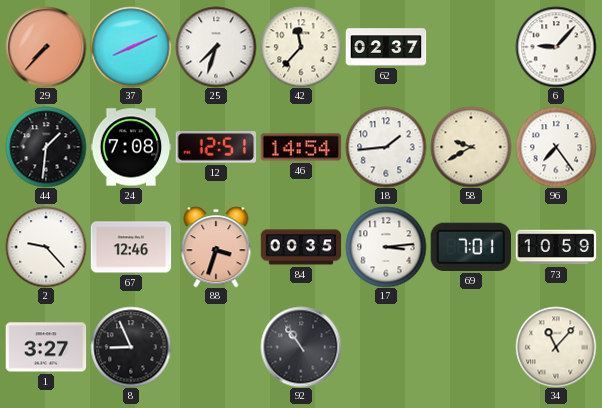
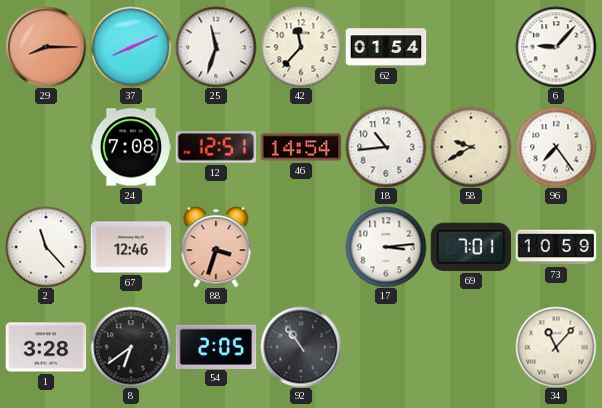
29: 7:37 -> 8:15 (46, 47)
25: 7:33 -> 11:33 (216, 47)
62: 02:37 -> 01:54 (386, 47)
44: 1:31 -> none (46, 147)
18: 1:44 -> 10:44 (386, 147)
2: 9:23 -> 11:23 (46, 247)
84: 00:35 -> none (301, 247)
1: 3:27 -> 3:28 (46, 347)
8: 8:56 -> 6:39 (131, 347)
54: none -> 2:05 (216, 346)
